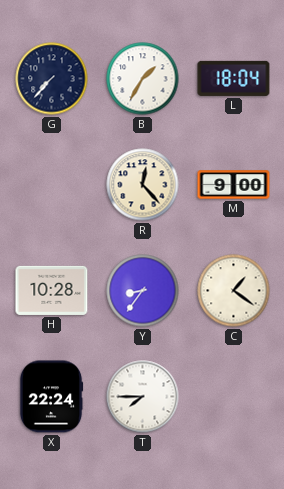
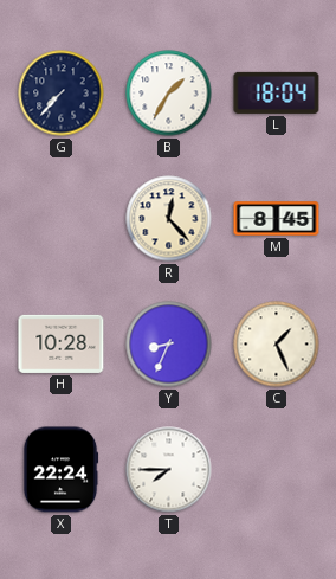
M: 9:00 -> 8:45 (277, 219)
Y: 8:36 -> 8:34 (169, 345)
C: 1:21 -> 1:26 (277, 345)
